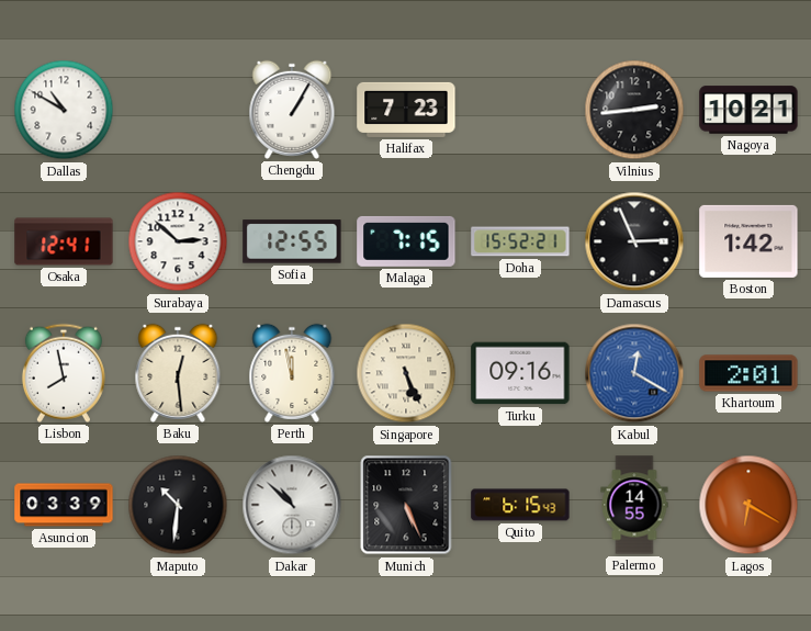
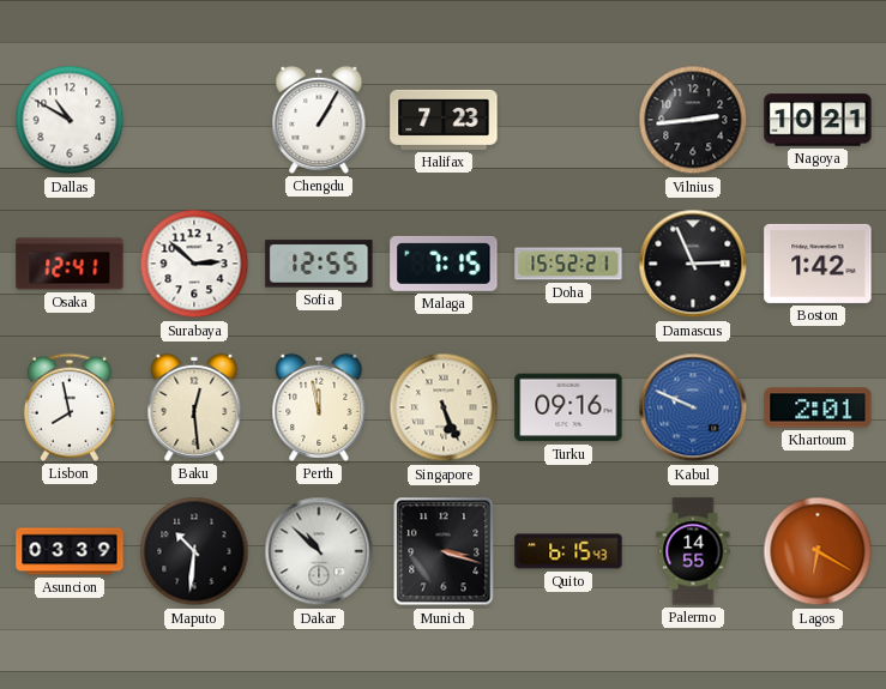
Kabul: 12:20 -> 9:49 (693, 407)
Munich: 5:26 -> 3:18 (444, 551)
